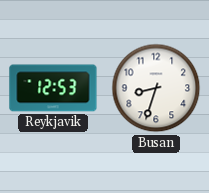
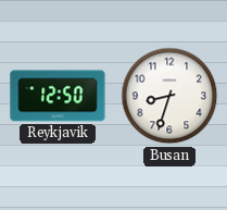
Reykjavik: 12:53 -> 12:50 (58, 96)
